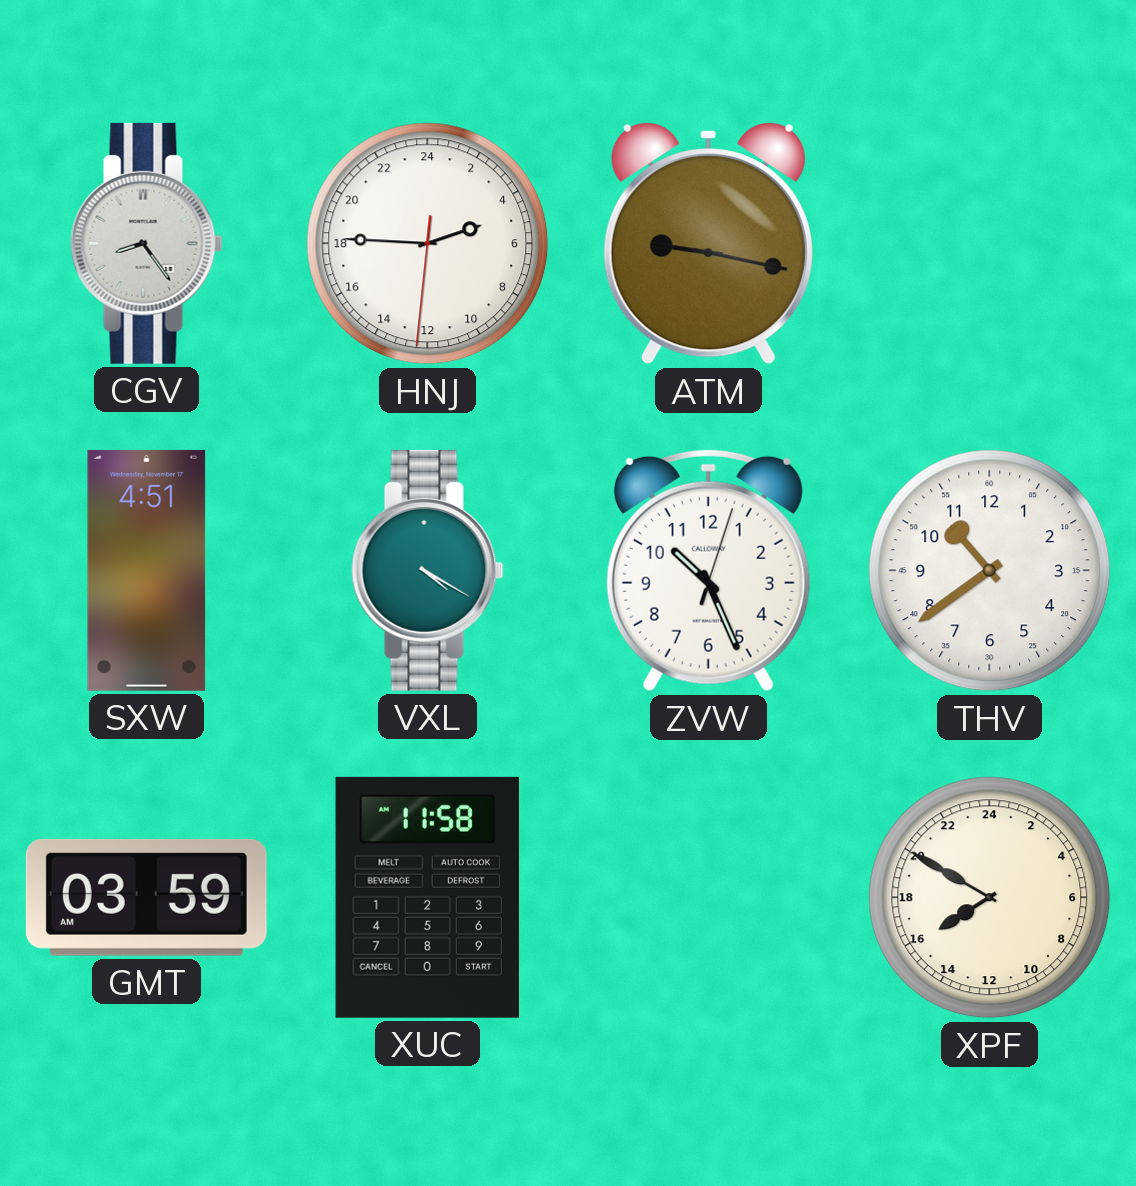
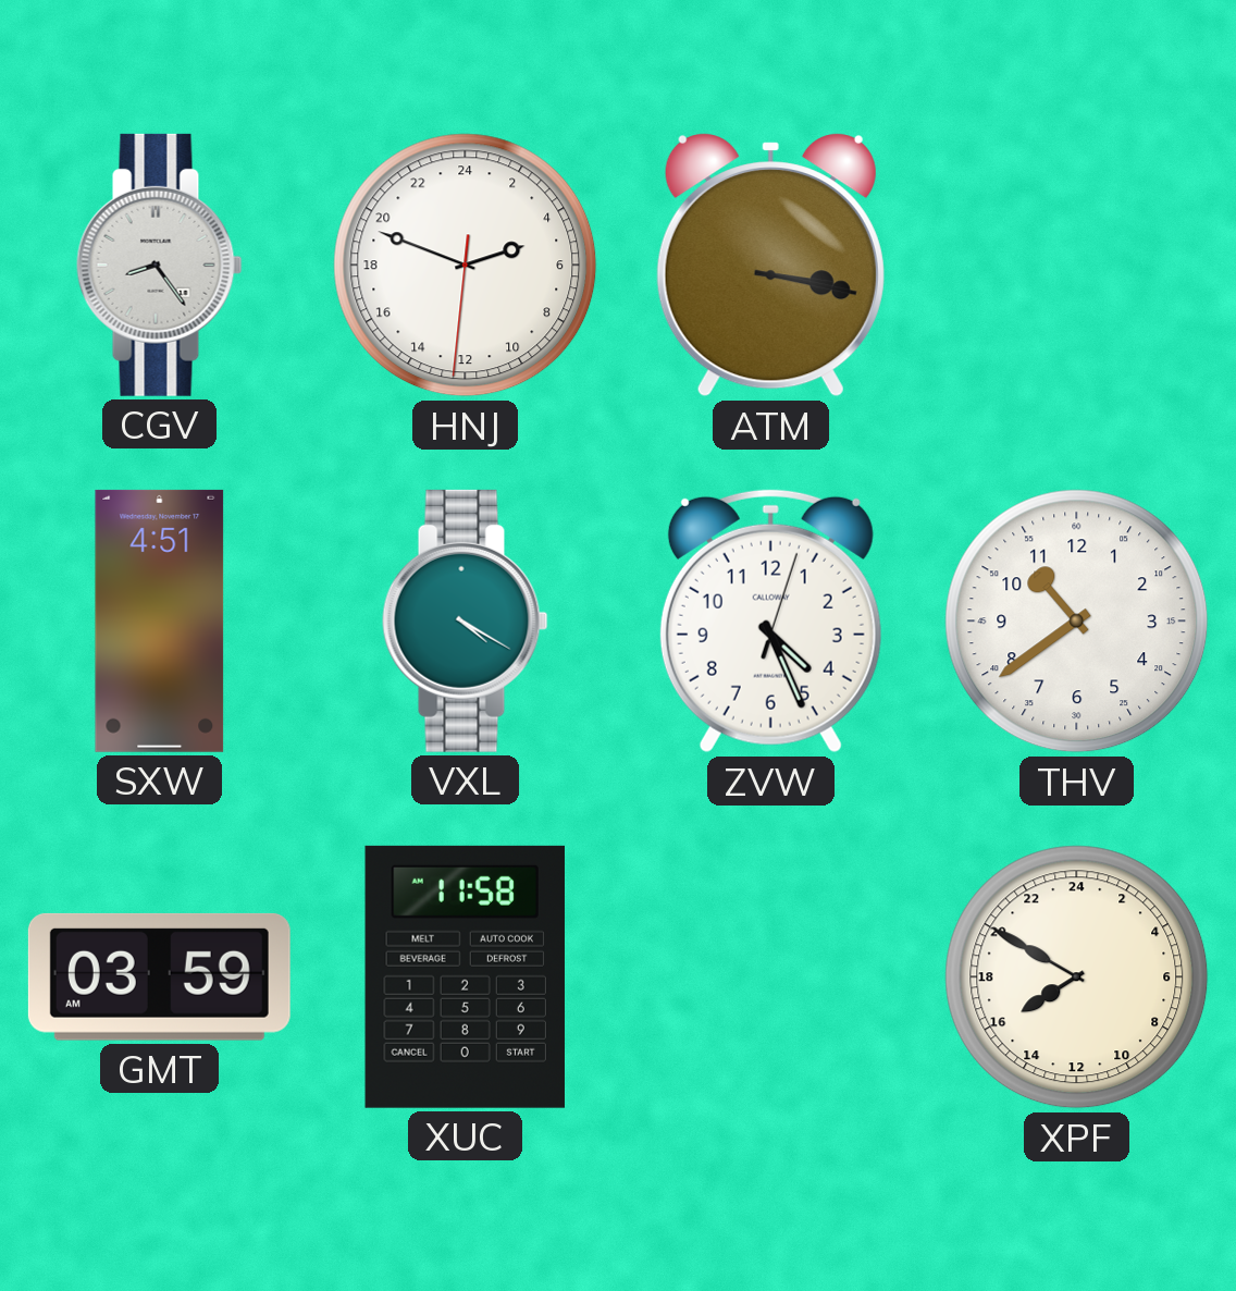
HNJ: 4:45 -> 4:48 (466, 266)
ATM: 9:17 -> 3:17 (770, 266)
ZVW: 10:26 -> 4:26 (770, 620)
